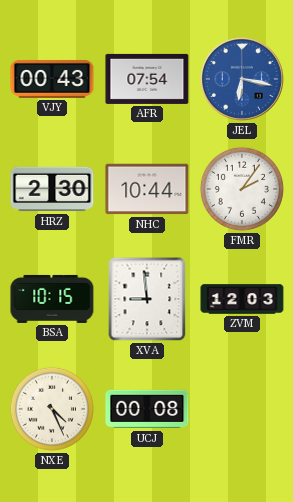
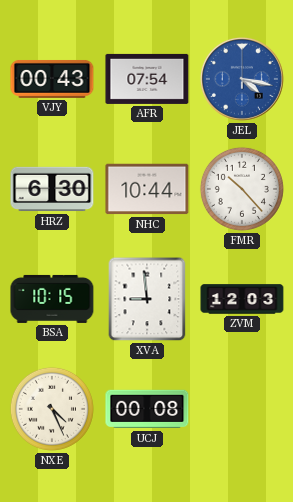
JEL: 6:17 -> 4:17 (242, 79)
HRZ: 2:30 -> 6:30 (52, 189)
FMR: 2:06 -> 10:23 (242, 189)
